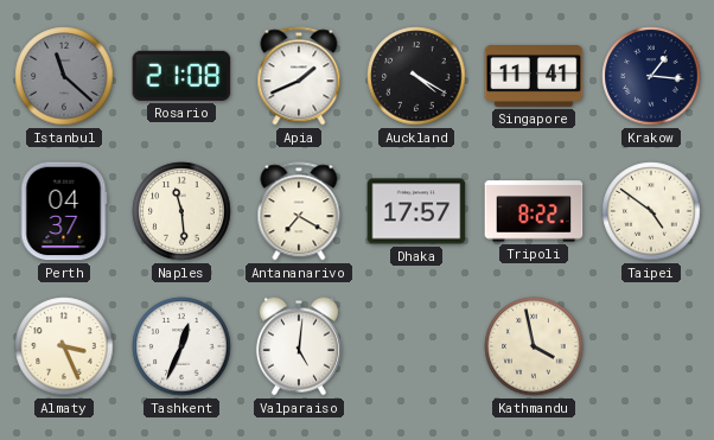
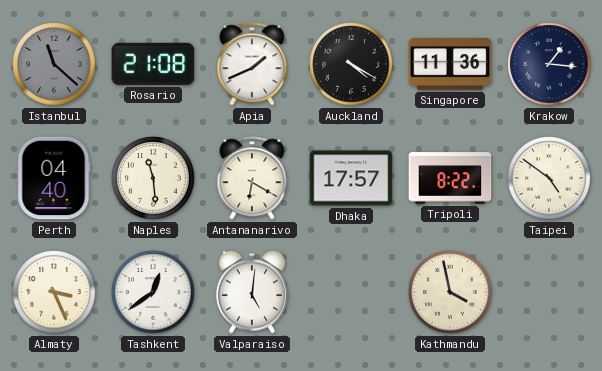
Singapore: 11:41 -> 11:36 (450, 65)
Perth: 04:37 -> 04:40 (54, 178)
Antananarivo: 7:20 -> 6:20 (252, 178)
Tashkent: 12:34 -> 12:39 (153, 292)
